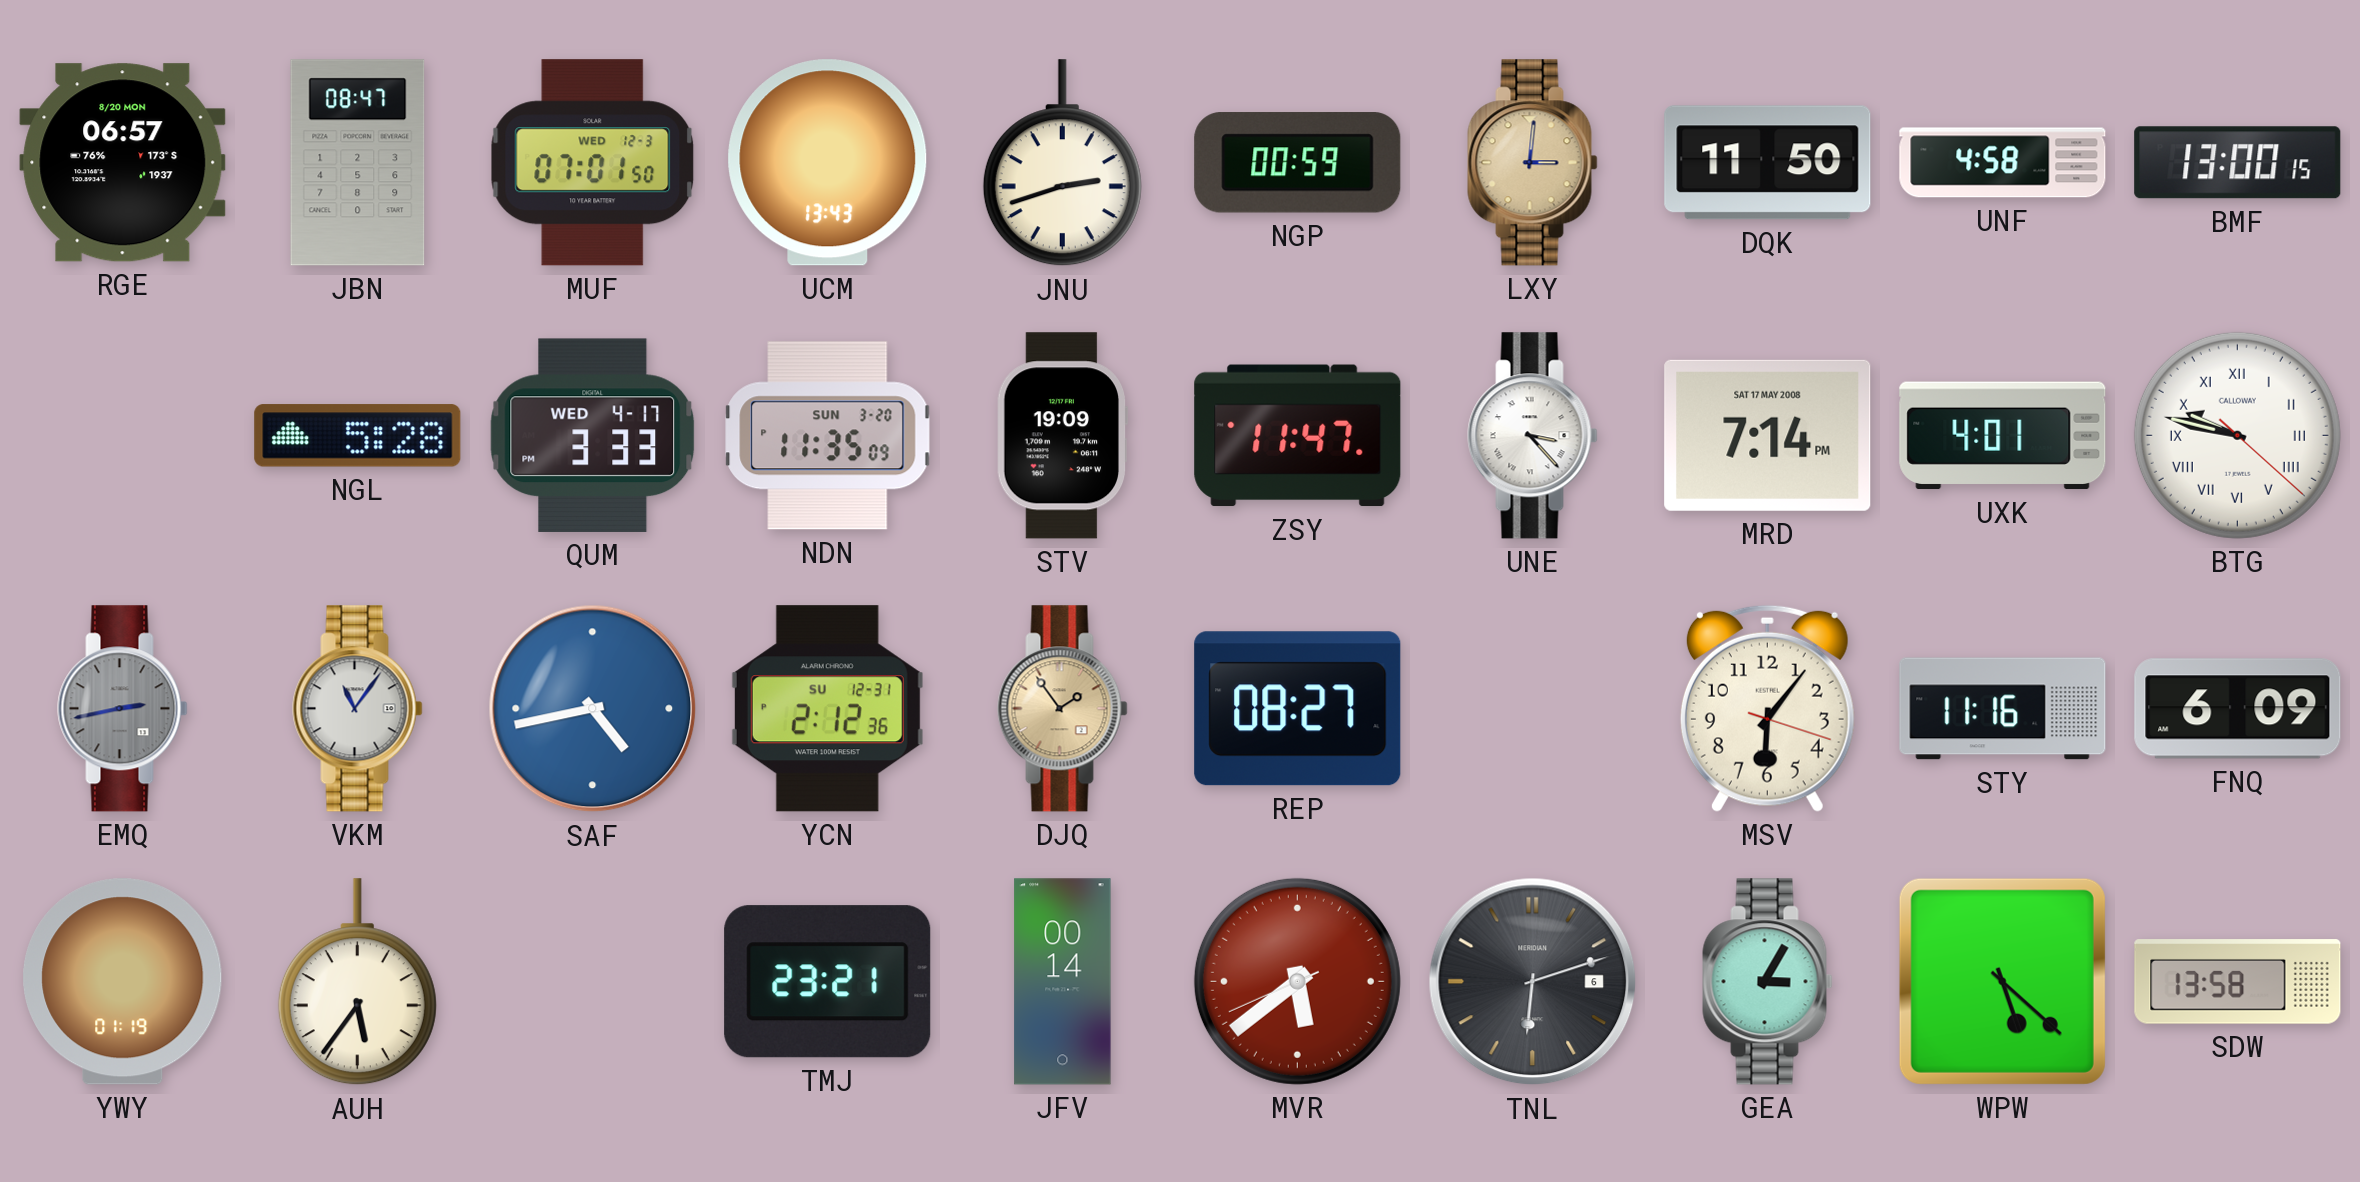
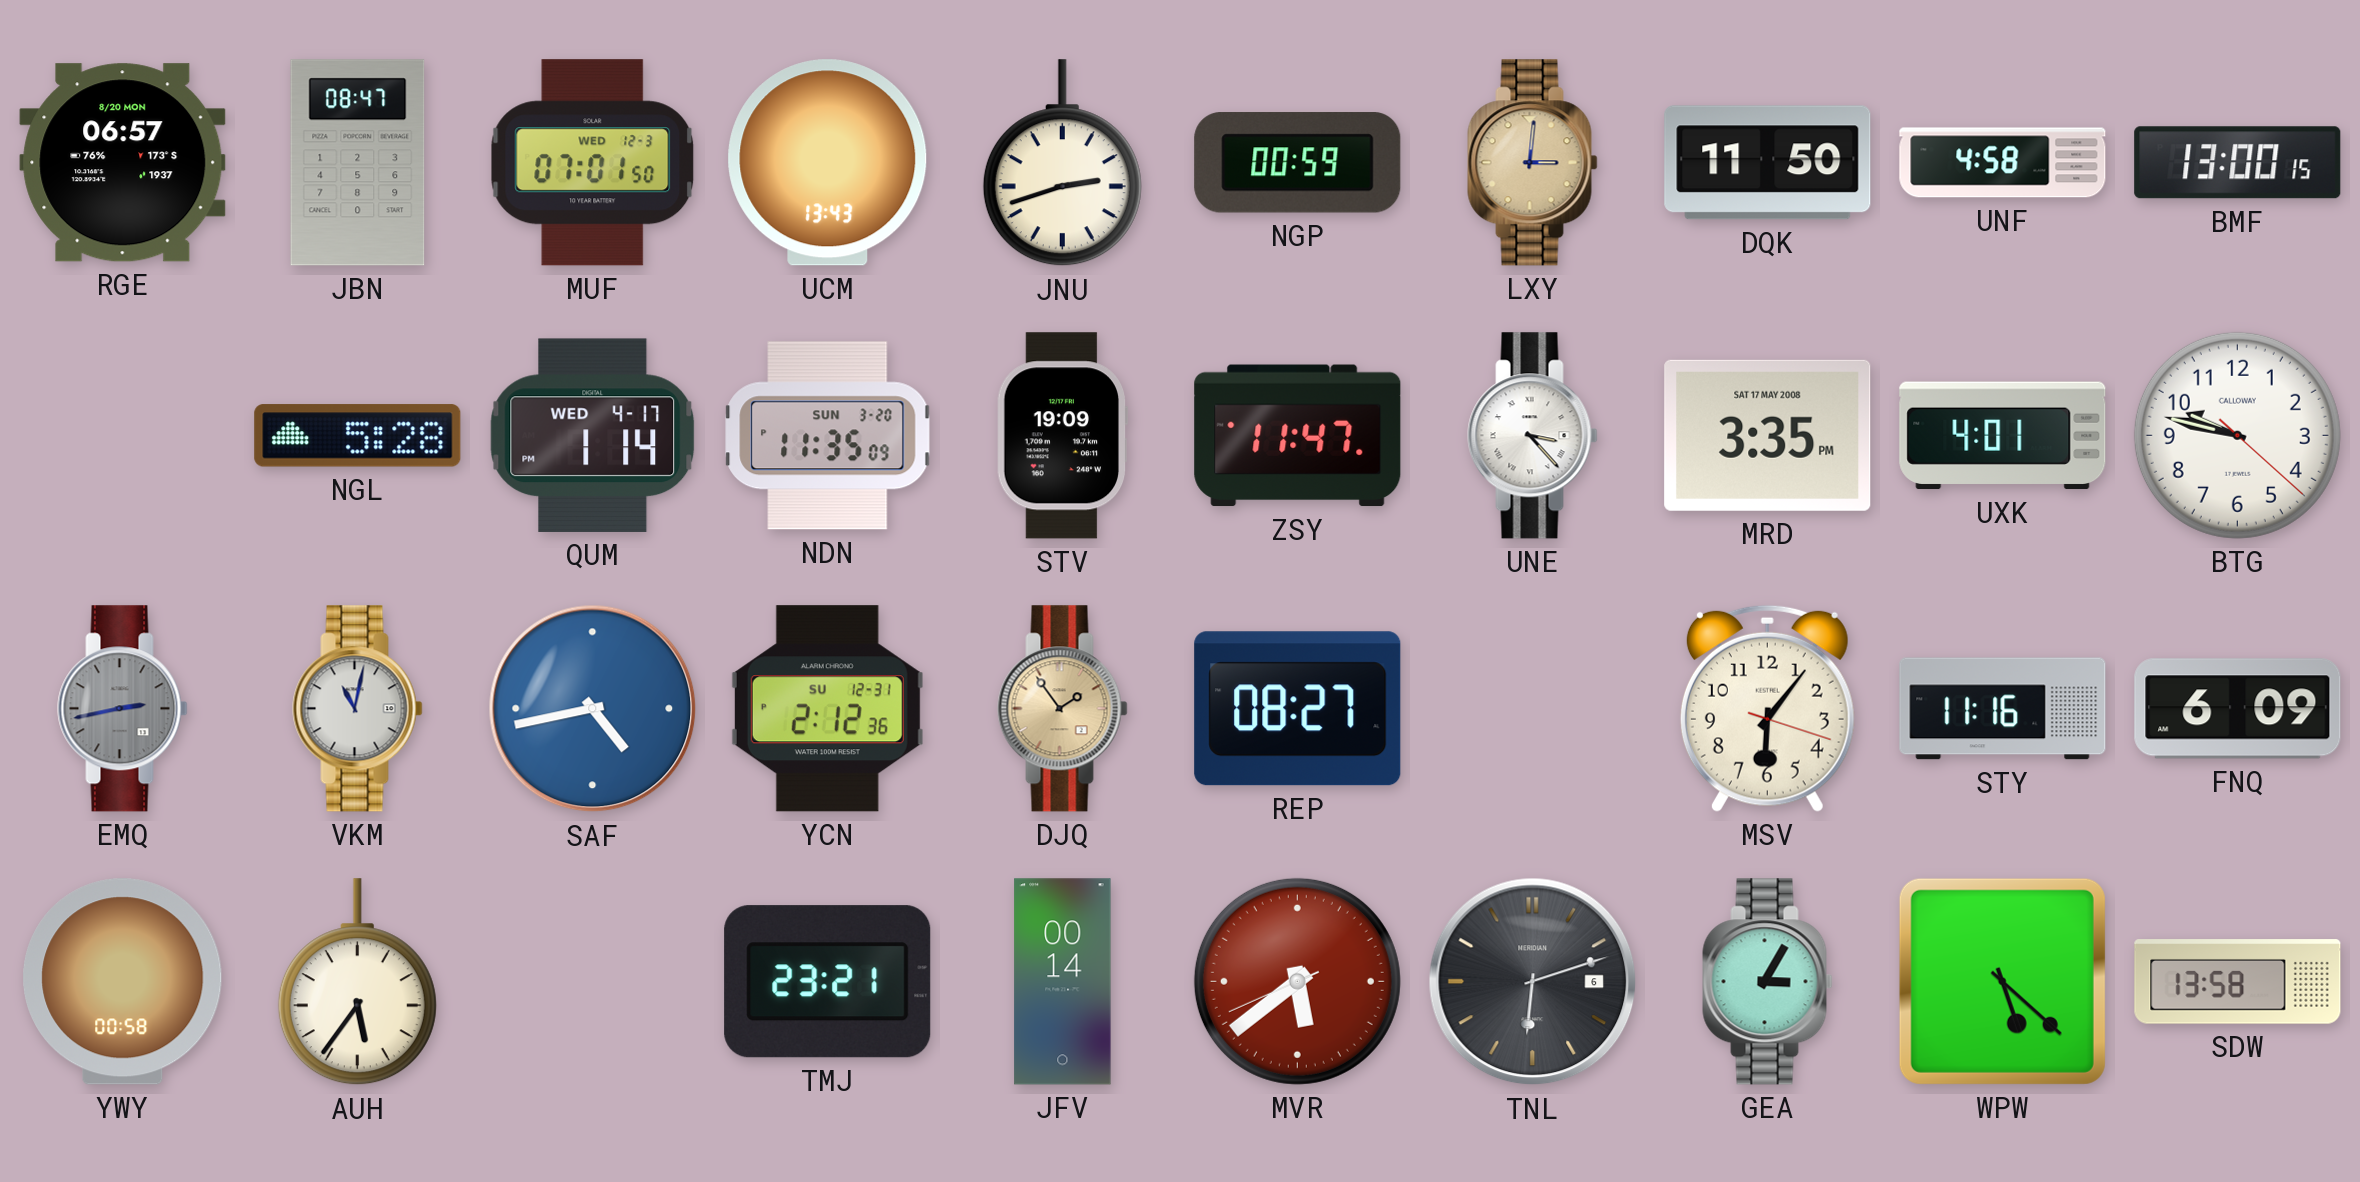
QUM: 3:33 -> 1:14 (593, 435)
MRD: 7:14 -> 3:35 (1768, 435)
BTG numerals: Roman -> Arabic (2237, 435)
VKM: 11:06 -> 11:02 (358, 709)
YWY: 01:19 -> 00:58 (123, 982)
